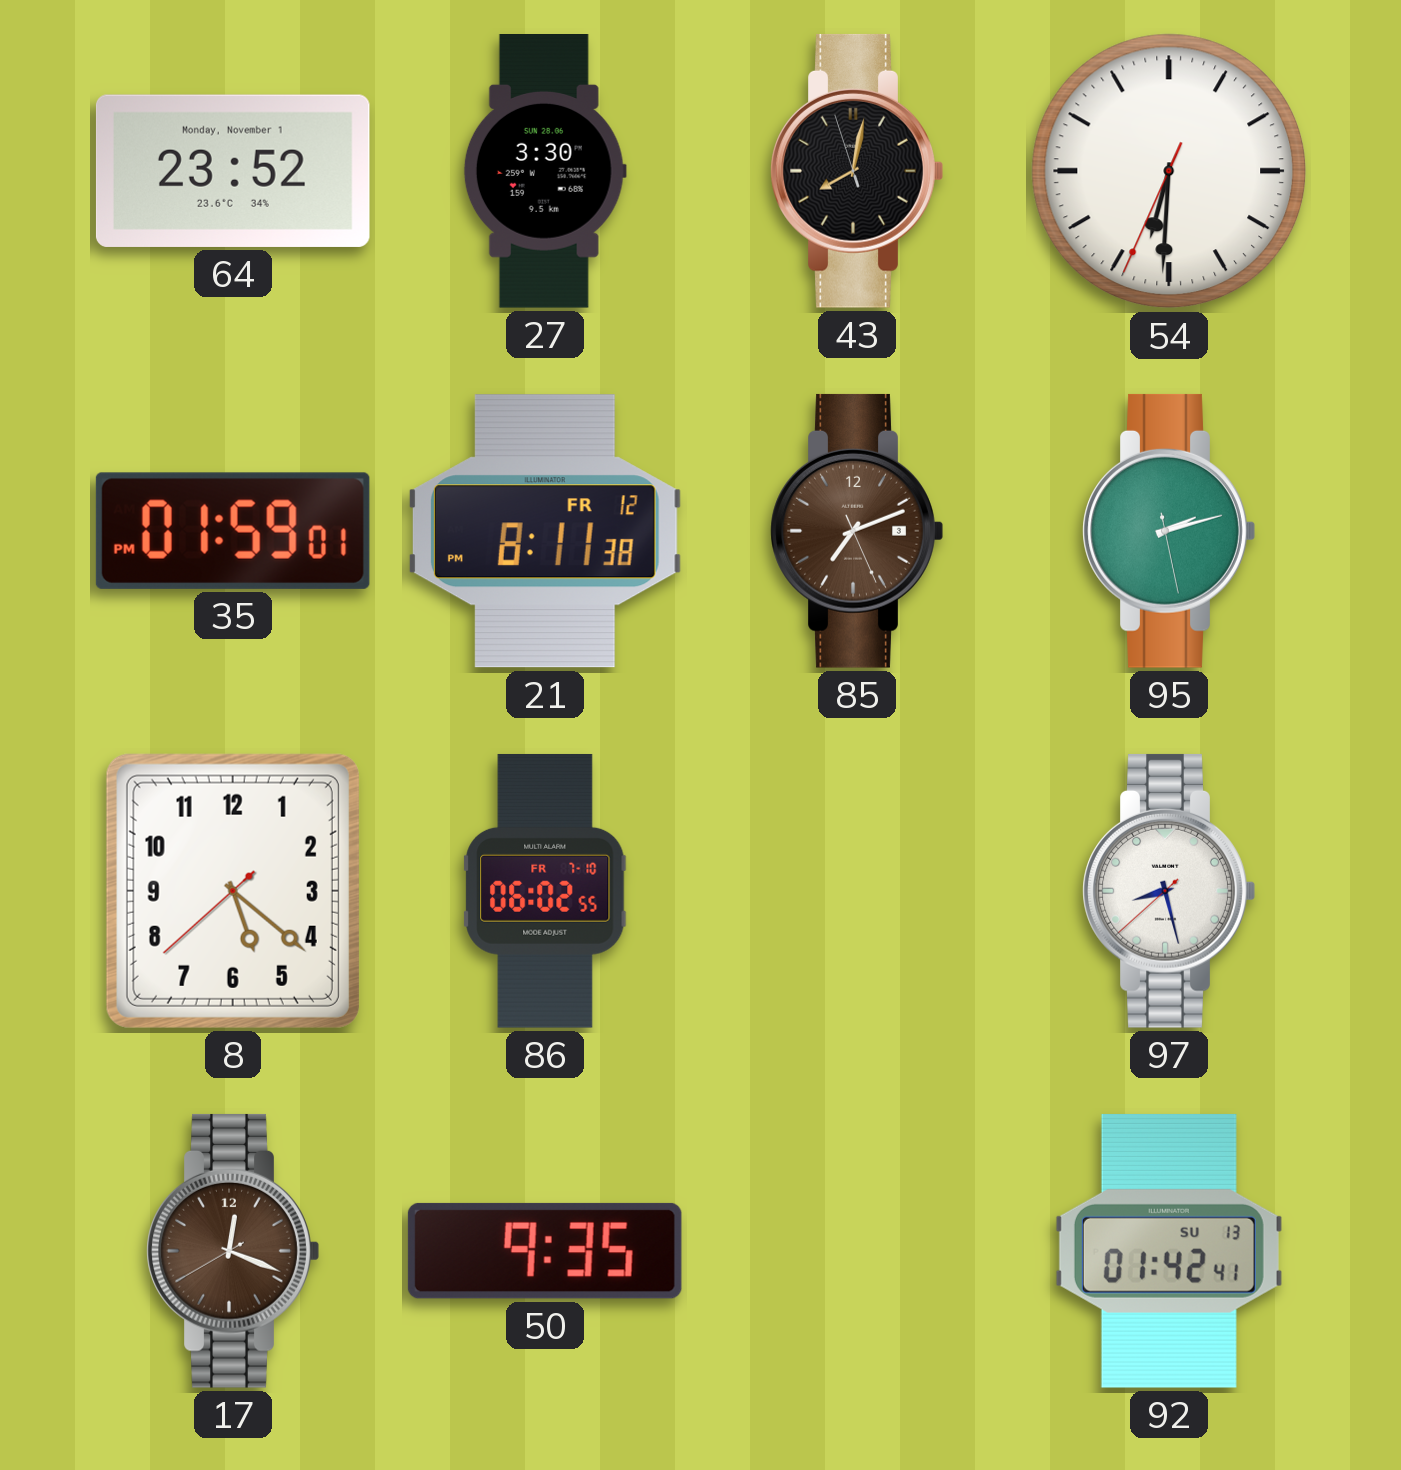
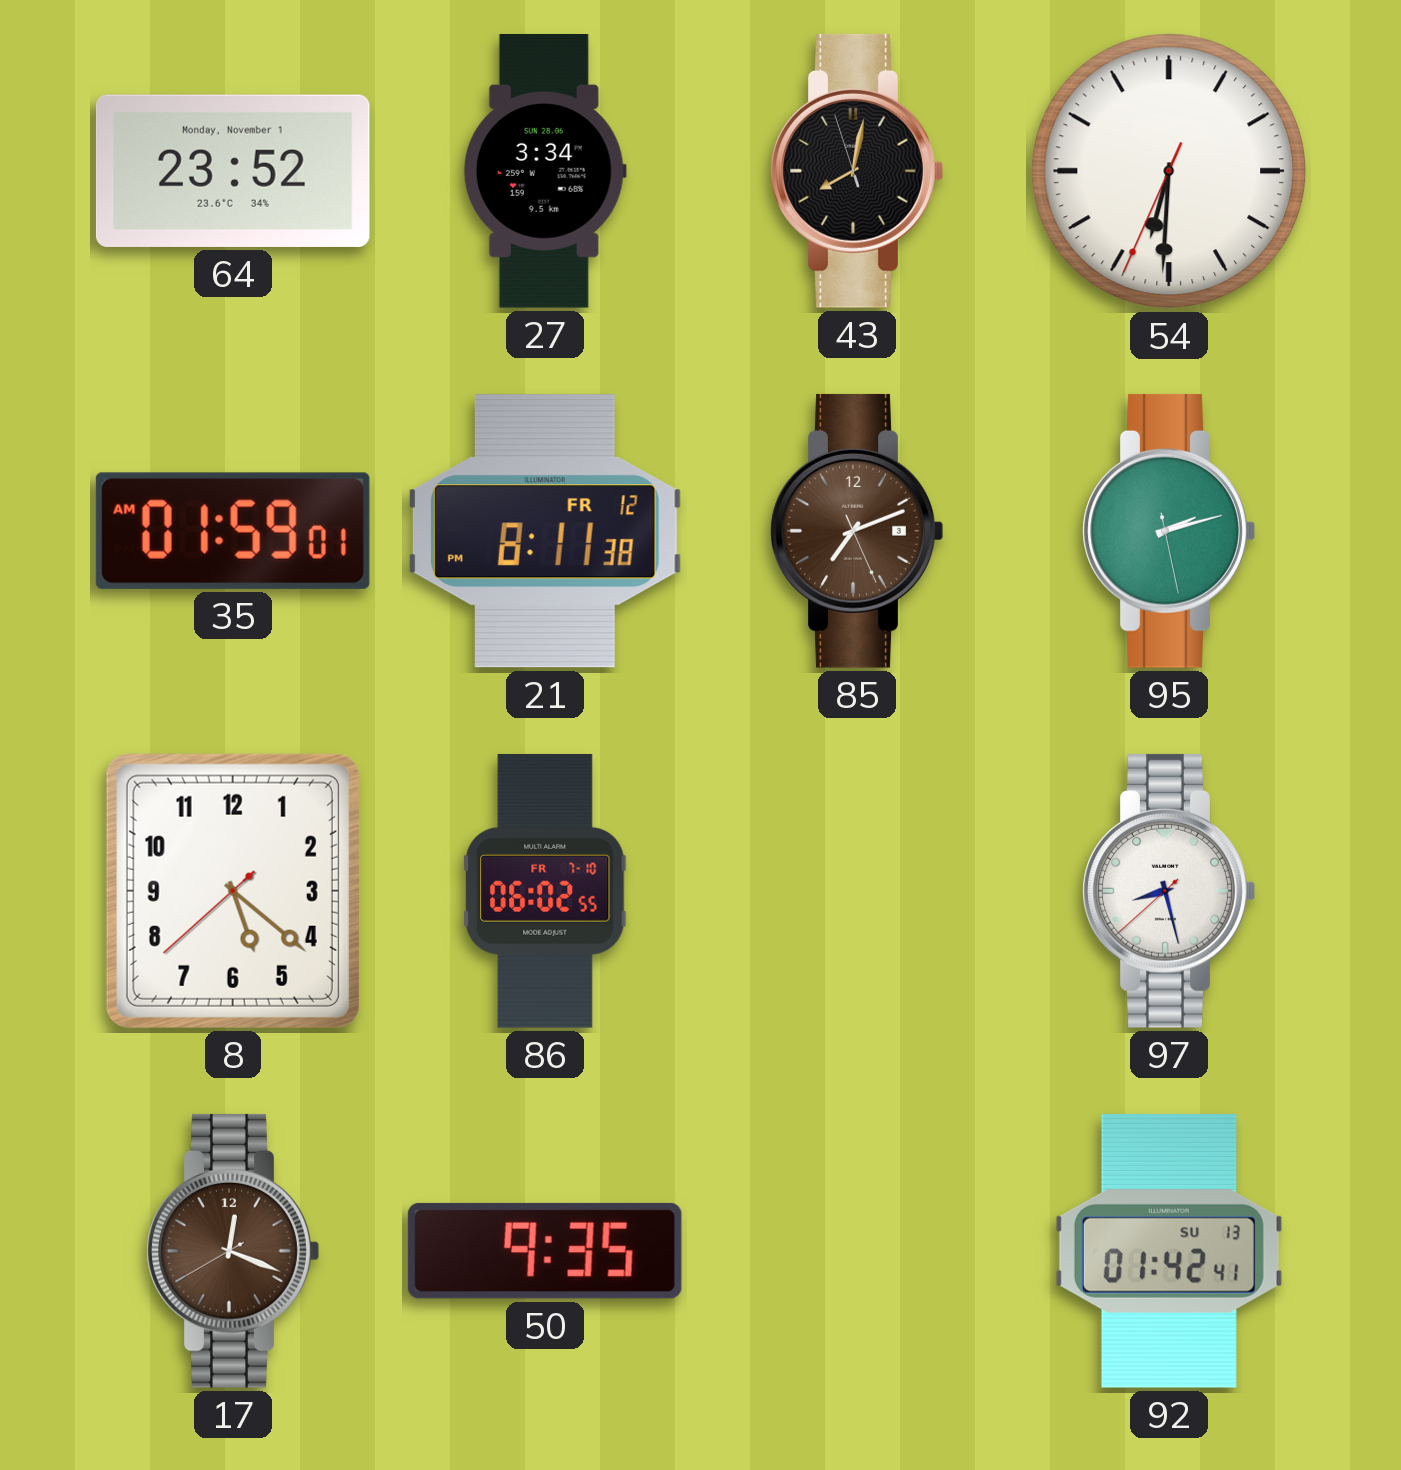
27: 3:30 -> 3:34 (545, 172)
35: 01:59:01 PM -> 01:59:01 AM (233, 531)
